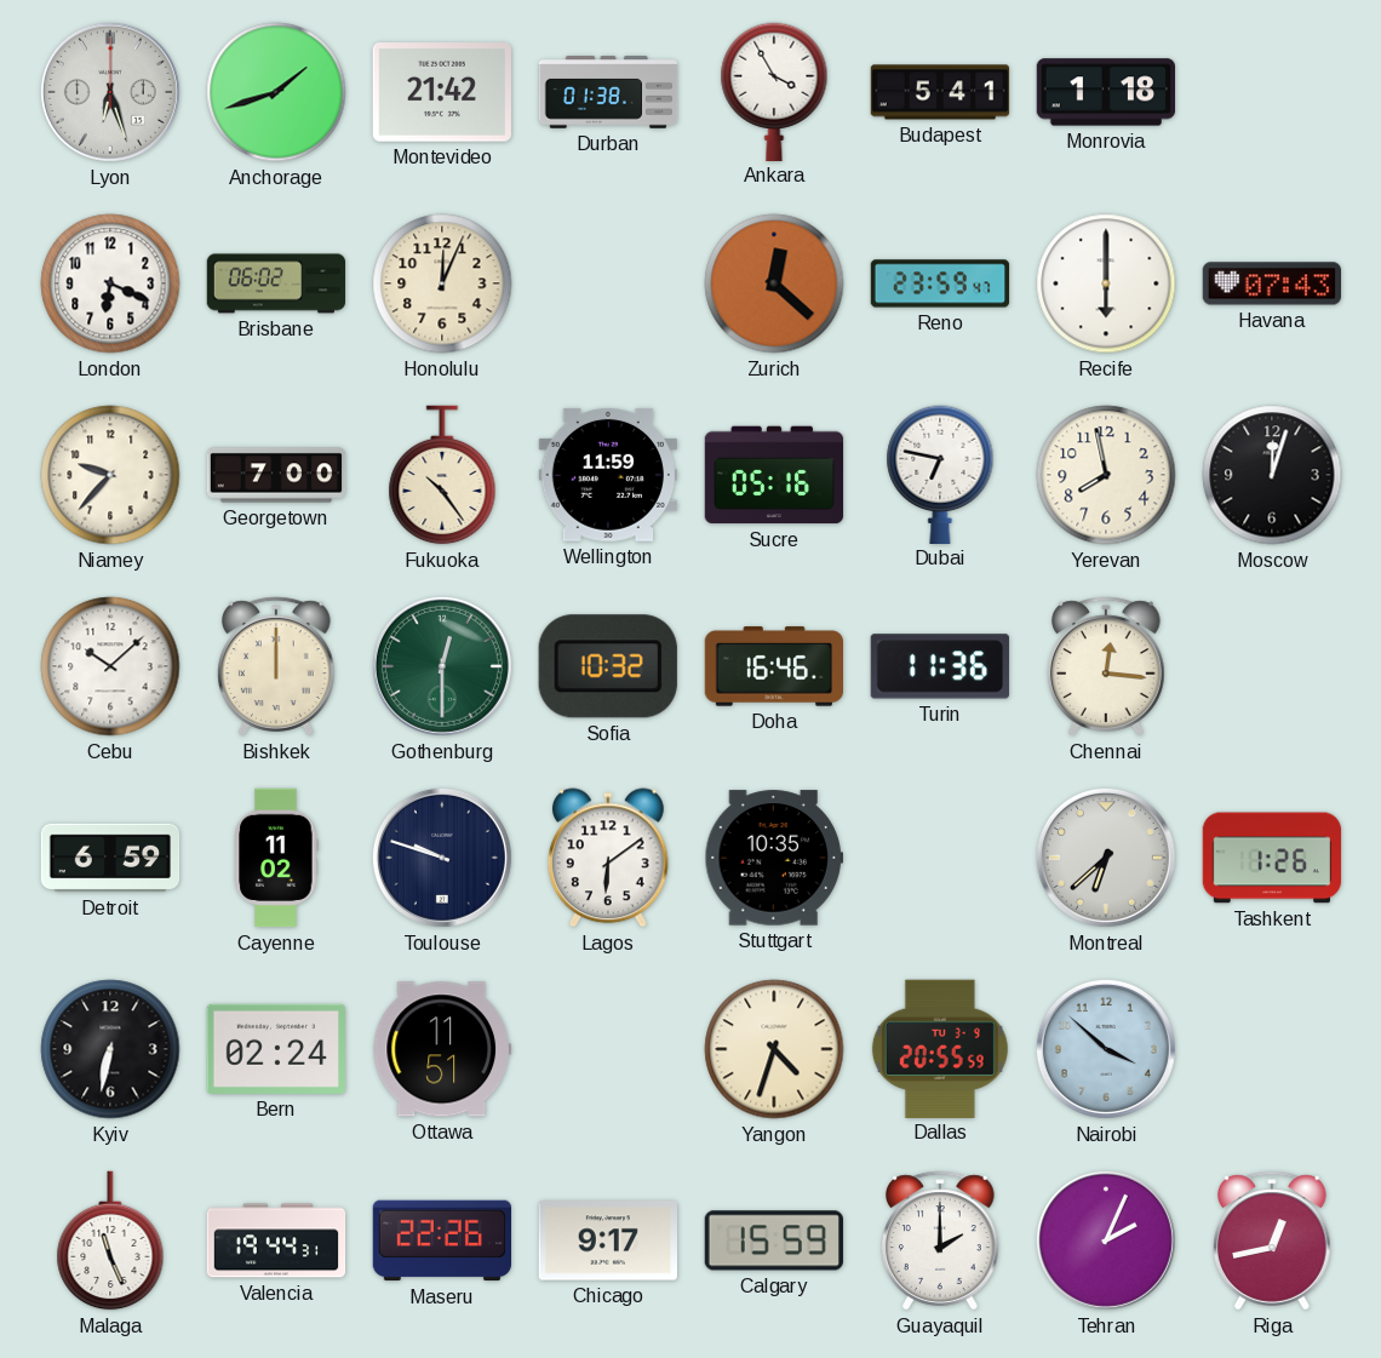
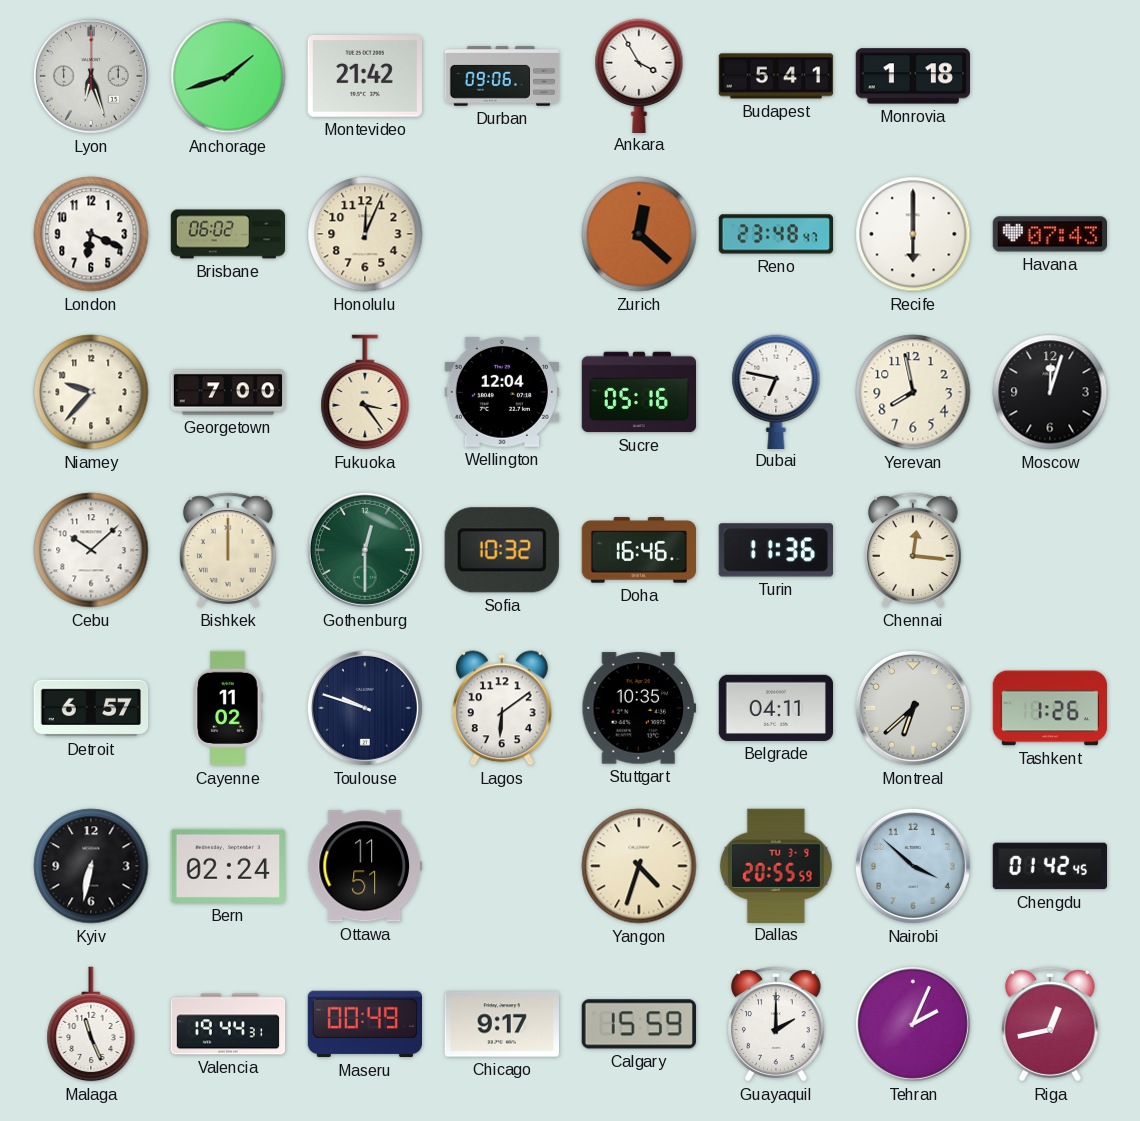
Durban: 01:38 -> 09:06 (502, 76)
Reno: 23:59 -> 23:48 (776, 234)
Fukuoka: 10:24 -> 3:24 (365, 392)
Wellington: 11:59 -> 12:04 (501, 392)
Detroit: 6:59 -> 6:57 (91, 708)
Belgrade: none -> 04:11 (775, 708)
Chengdu: none -> 01:42 (1049, 866)
Maseru: 22:26 -> 00:49 (364, 1024)
